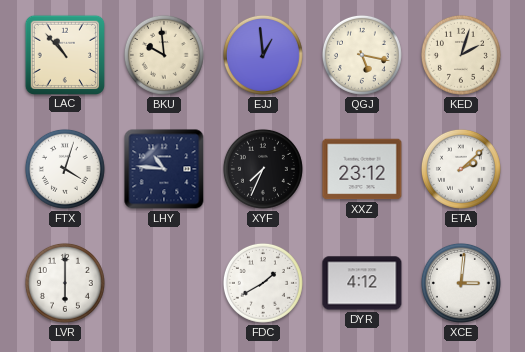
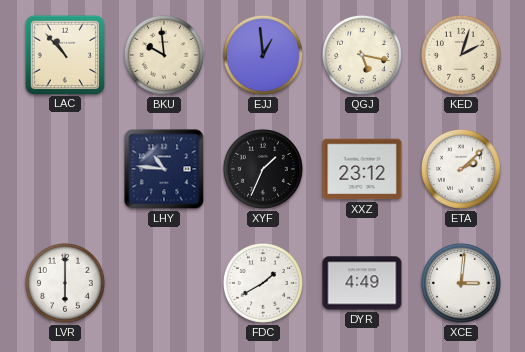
FTX: 4:03 -> none (65, 169)
XYF: 7:34 -> 1:34 (263, 169)
DYR: 4:12 -> 4:49 (362, 283)
